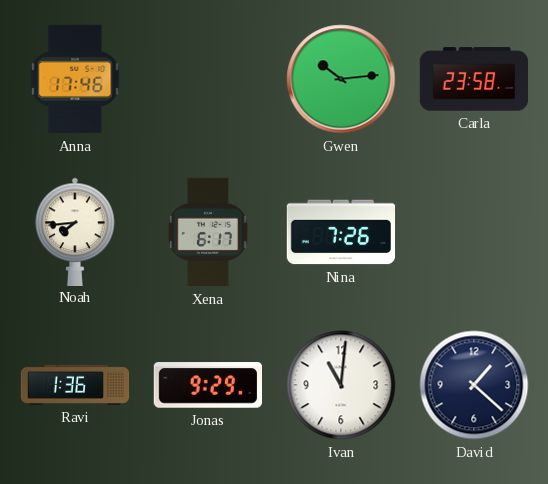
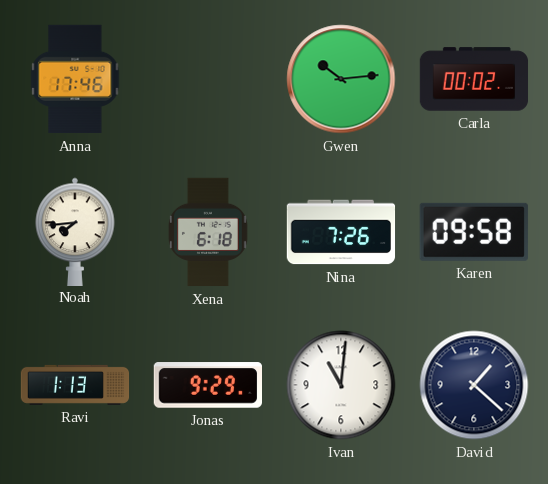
Carla: 23:58 -> 00:02 (474, 79)
Xena: 6:17 -> 6:18 (209, 232)
Karen: none -> 09:58 (474, 232)
Ravi: 1:36 -> 1:13 (75, 385)
